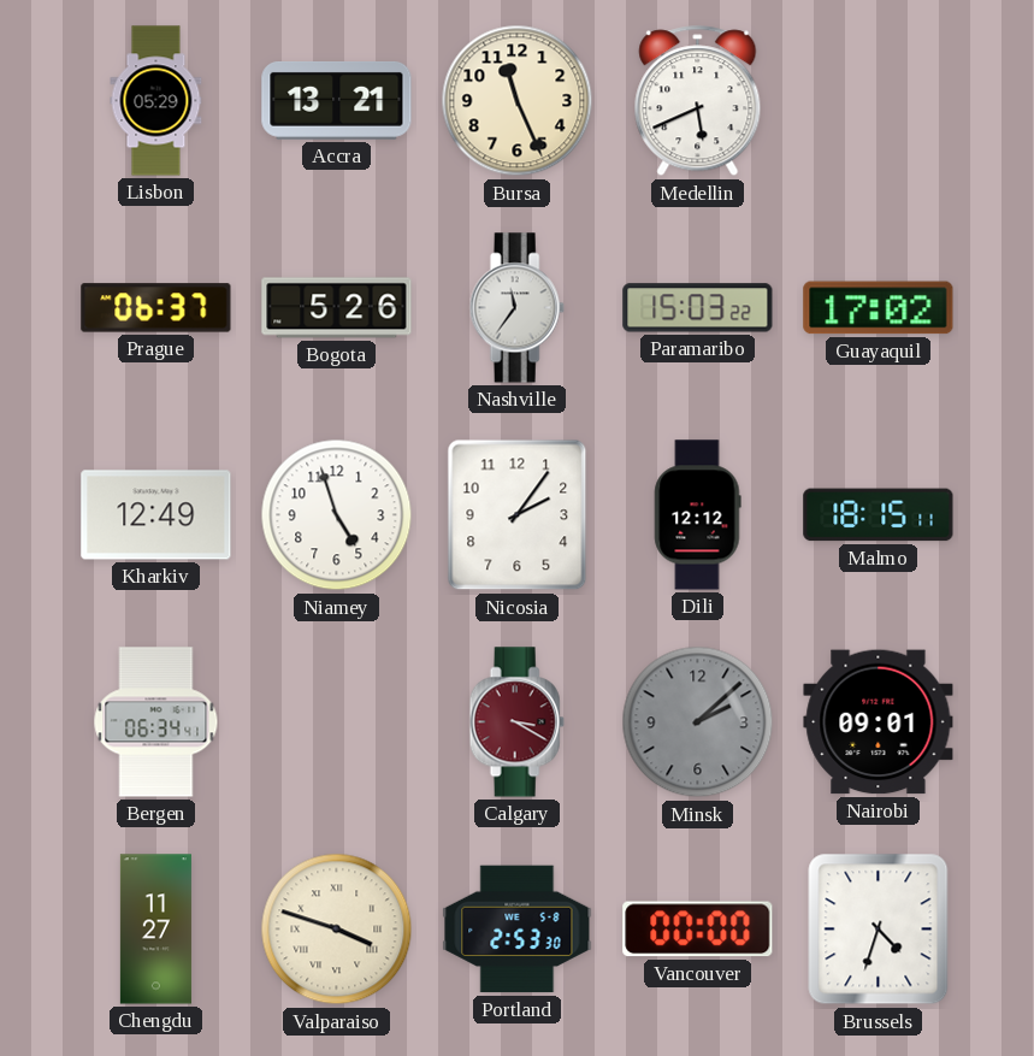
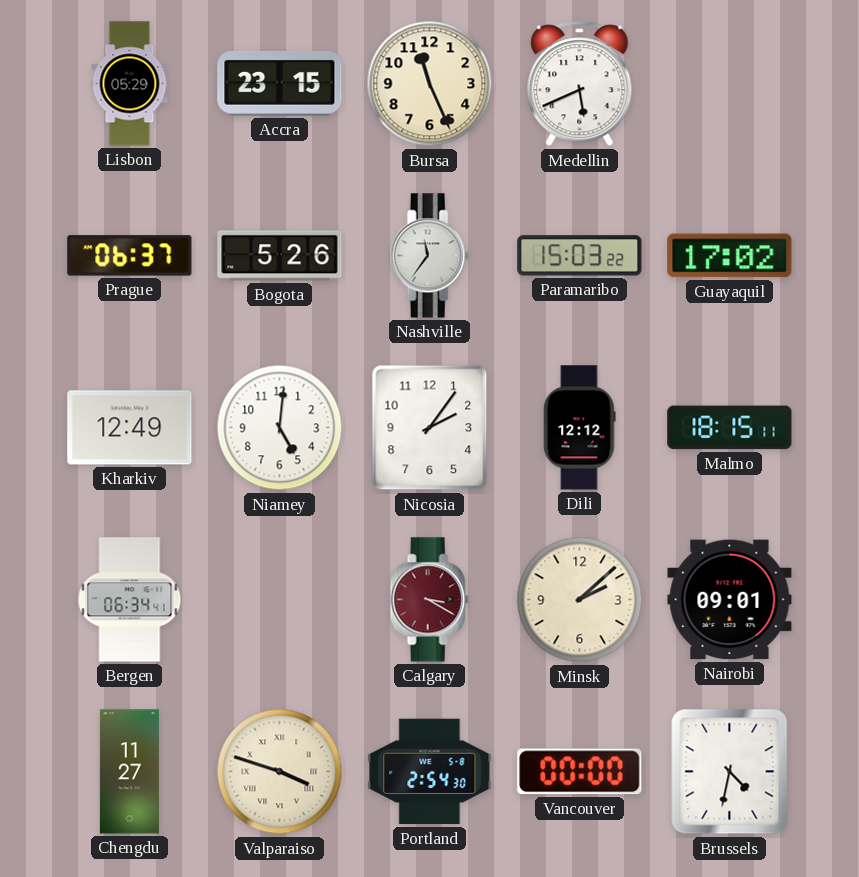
Accra: 13:21 -> 23:15 (280, 83)
Niamey: 4:57 -> 5:01 (280, 428)
Minsk dial: grey -> cream (580, 600)
Portland: 2:53 -> 2:54 (430, 772)
Brussels: 4:33 -> 4:32 (730, 772)
